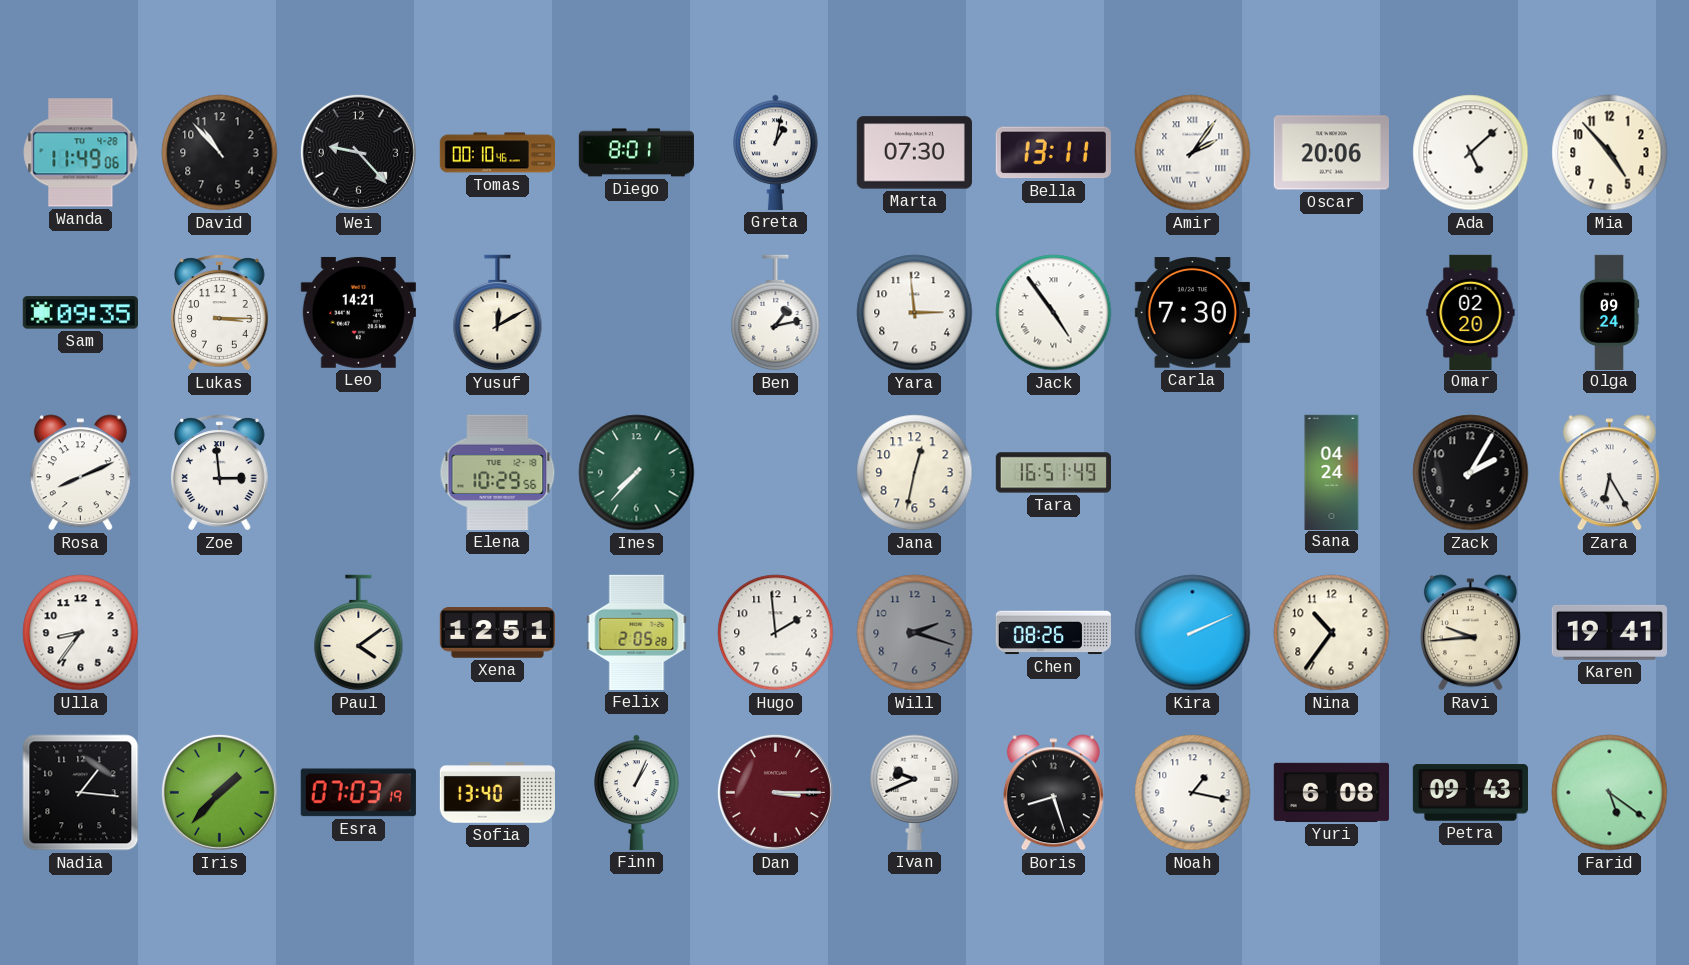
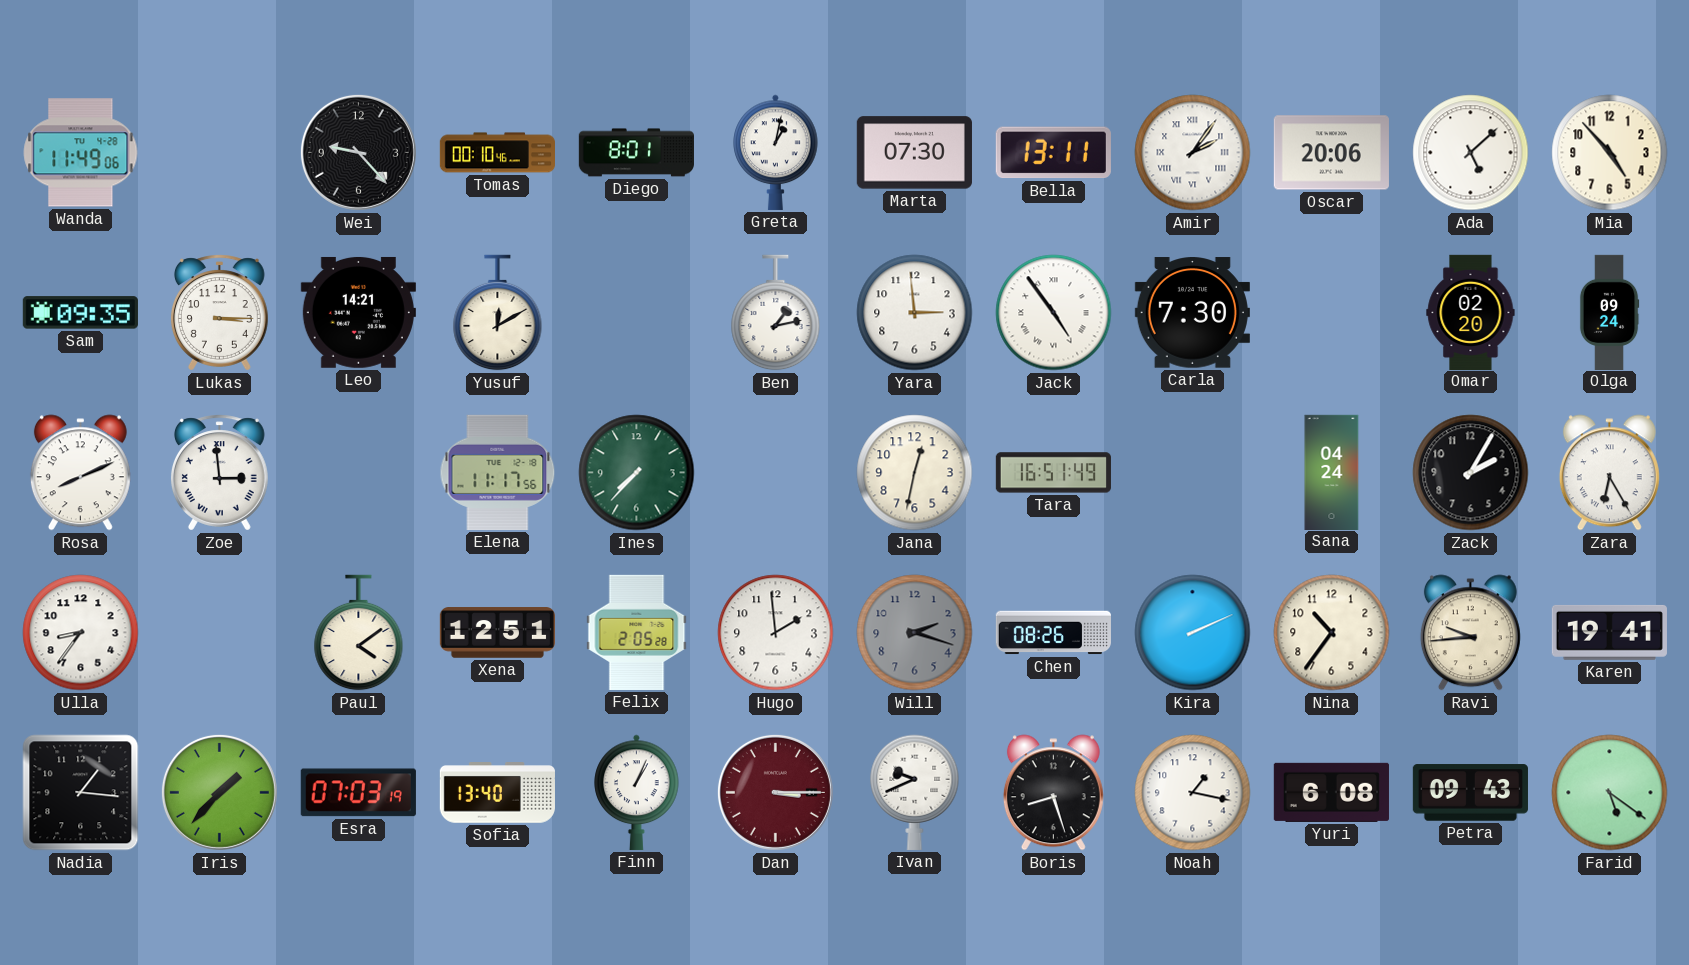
David: 10:53 -> none (220, 153)
Elena: 10:29 -> 11:17 (498, 472)
